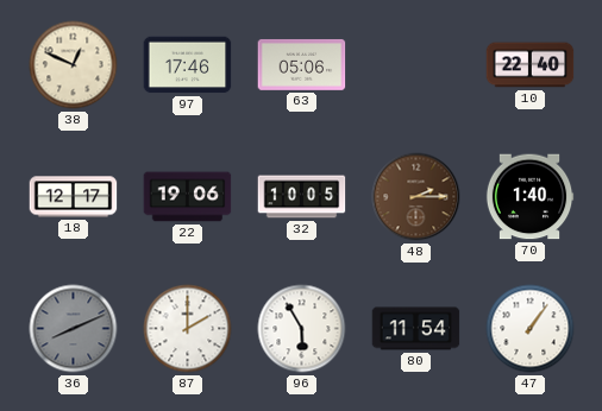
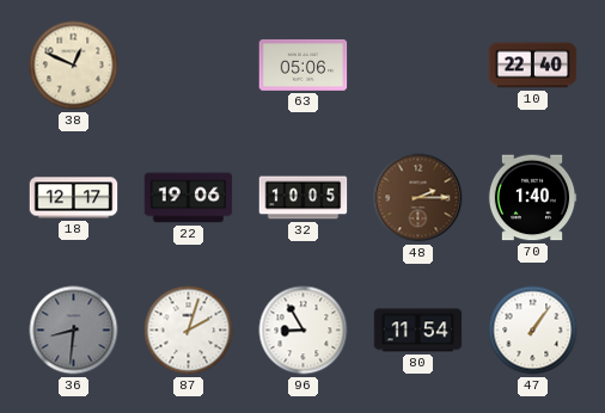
97: 17:46 -> none (188, 65)
36: 8:11 -> 8:31 (74, 331)
87: 2:00 -> 2:03 (189, 331)
96: 5:55 -> 8:55 (304, 331)
